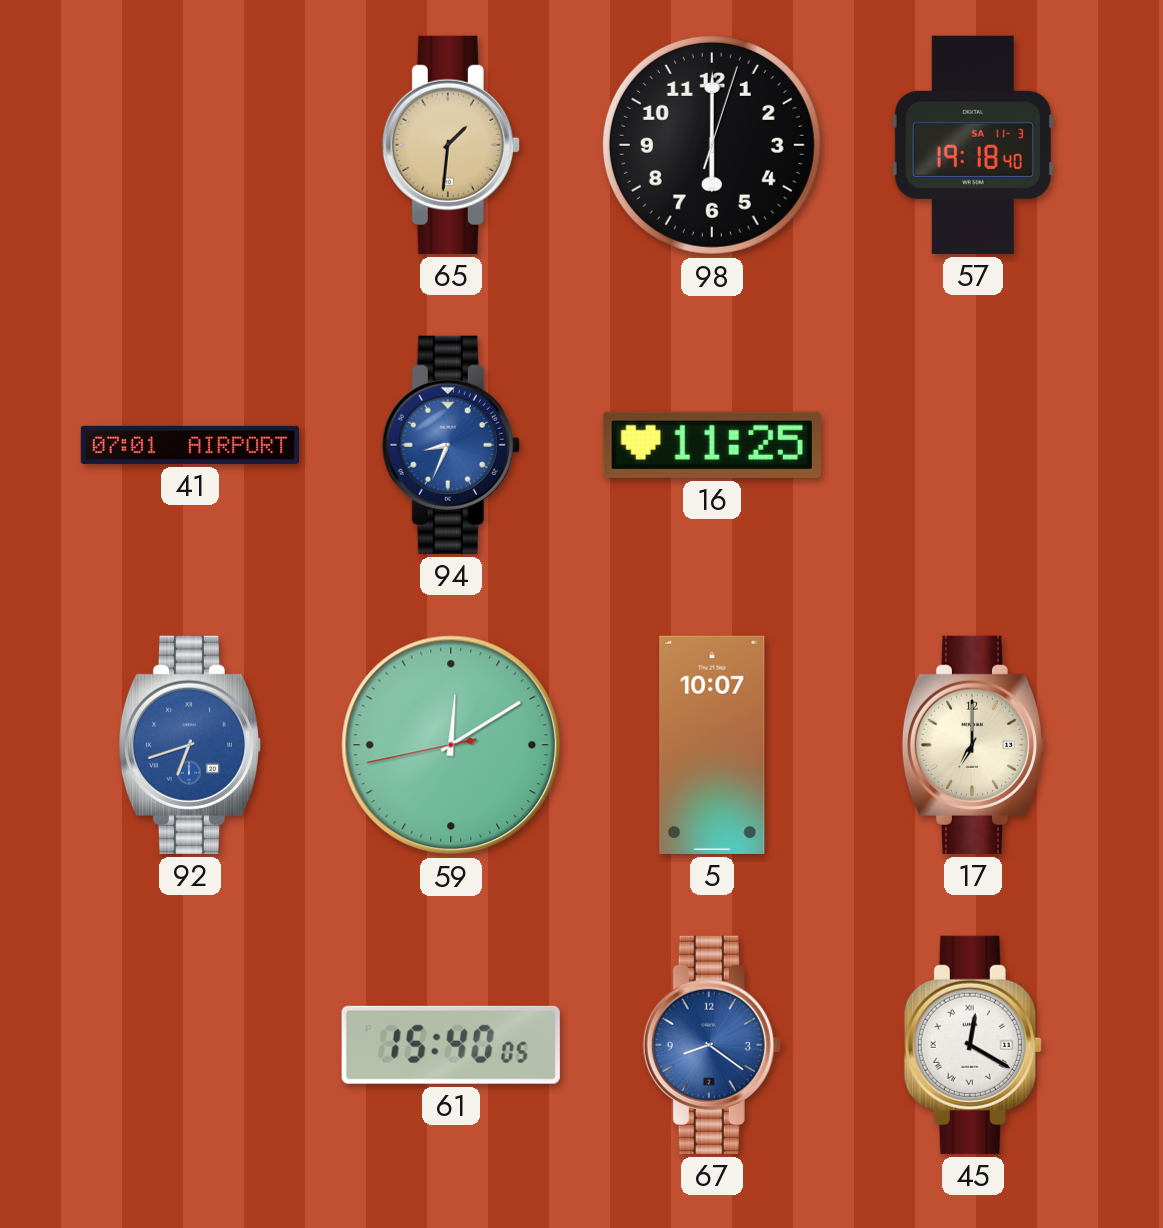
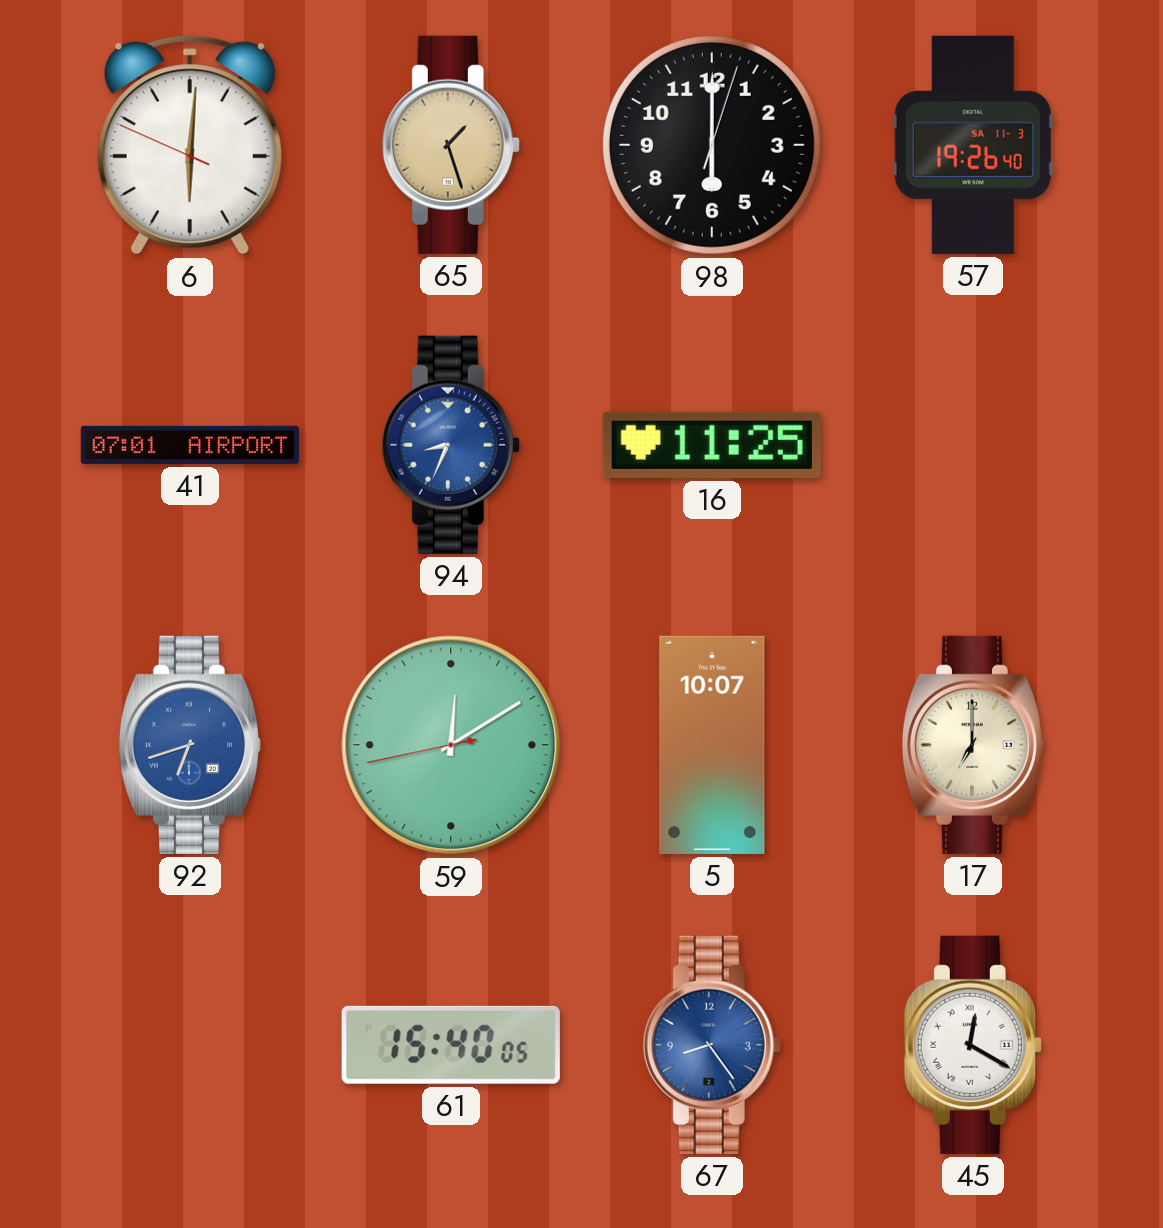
6: none -> 6:00 (190, 145)
65: 1:31 -> 1:27 (451, 145)
57: 19:18 -> 19:26 (973, 145)
67: 8:21 -> 8:24 (712, 1045)
